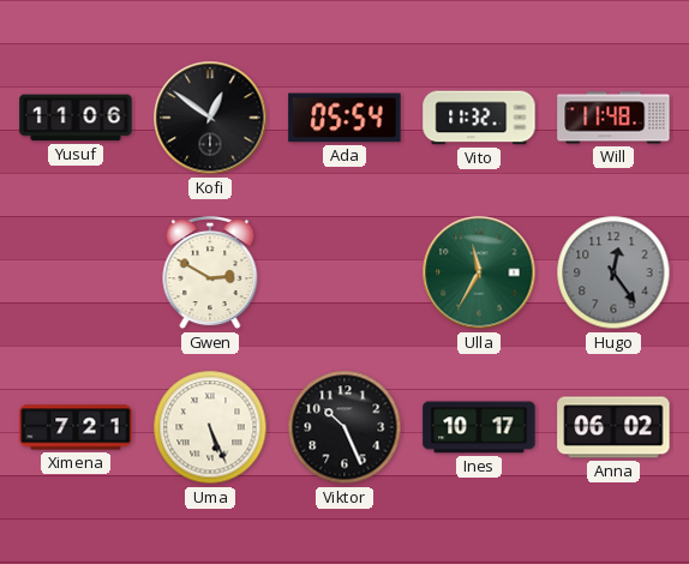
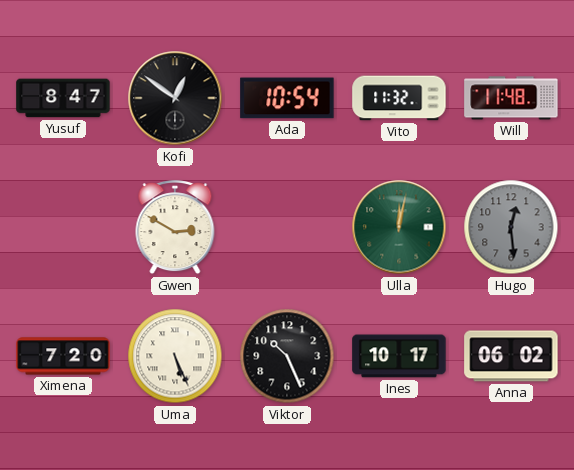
Yusuf: 11:06 -> 8:47 (63, 98)
Ada: 05:54 -> 10:54 (287, 98)
Ulla: 11:35 -> 12:02 (399, 227)
Hugo: 12:24 -> 12:29 (511, 227)
Ximena: 7:21 -> 7:20 (63, 356)
